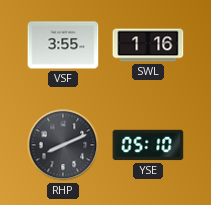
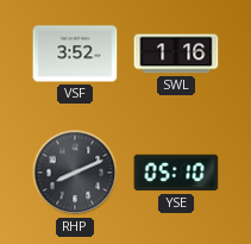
VSF: 3:55 -> 3:52 (75, 54)
